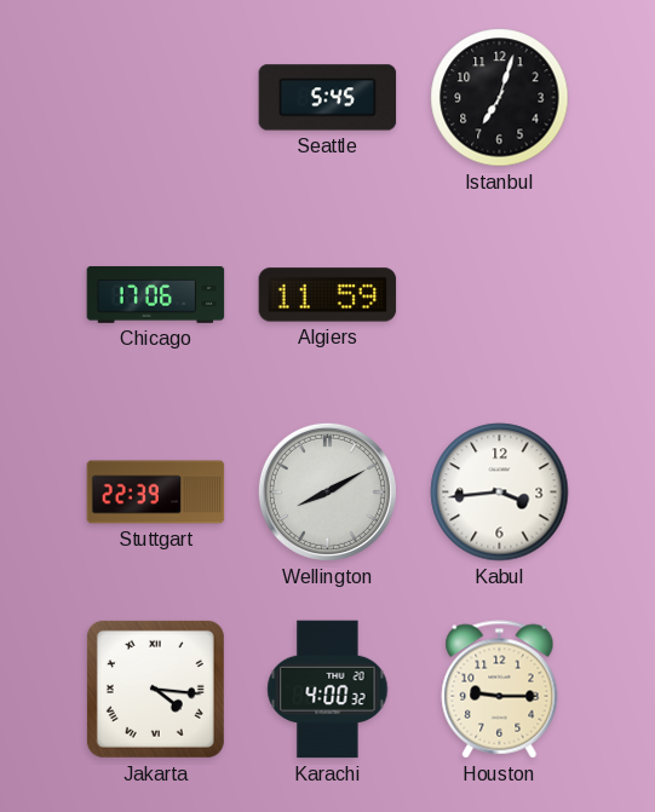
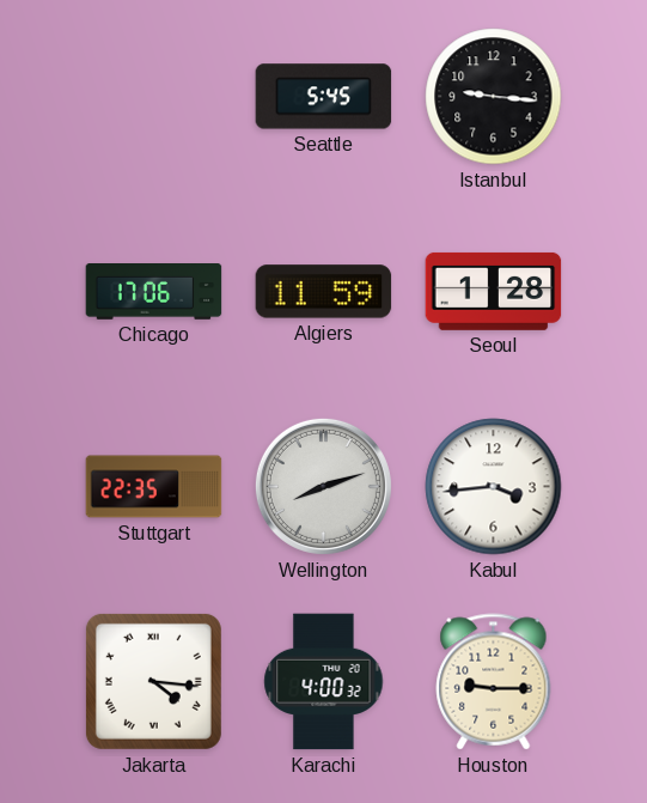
Istanbul: 7:03 -> 9:16 (494, 97)
Seoul: none -> 1:28 (494, 291)
Stuttgart: 22:39 -> 22:35 (154, 487)
Wellington: 8:10 -> 8:12 (323, 486)
